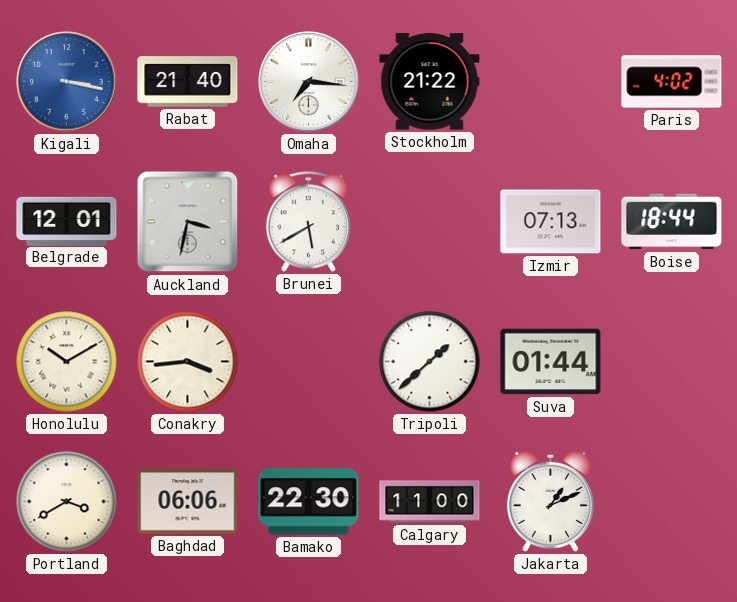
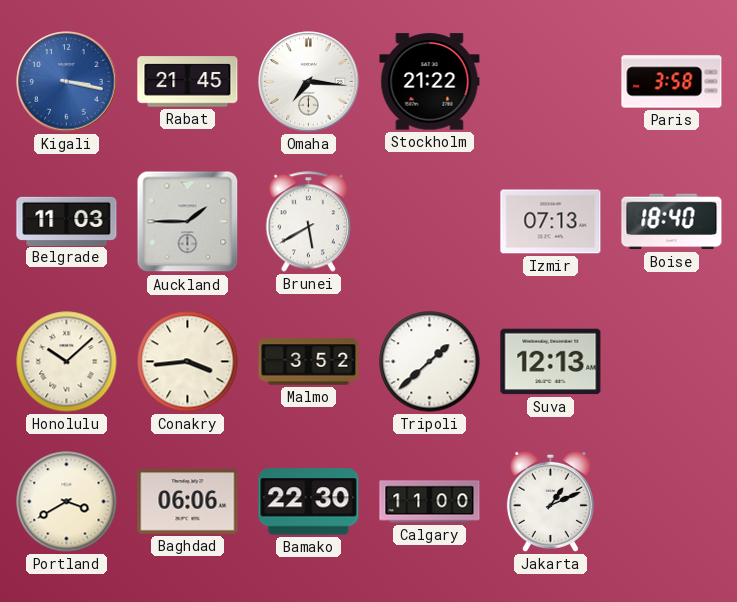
Rabat: 21:40 -> 21:45 (188, 82)
Paris: 4:02 -> 3:58 (672, 82)
Belgrade: 12:01 -> 11:03 (67, 221)
Auckland: 3:32 -> 1:45 (188, 222)
Boise: 18:44 -> 18:40 (672, 222)
Honolulu: 10:10 -> 10:08 (67, 362)
Malmo: none -> 3:52 (309, 362)
Suva: 01:44 -> 12:13 (551, 362)
